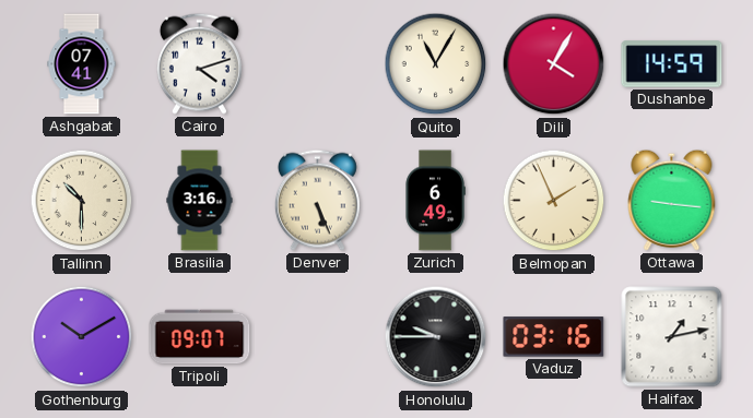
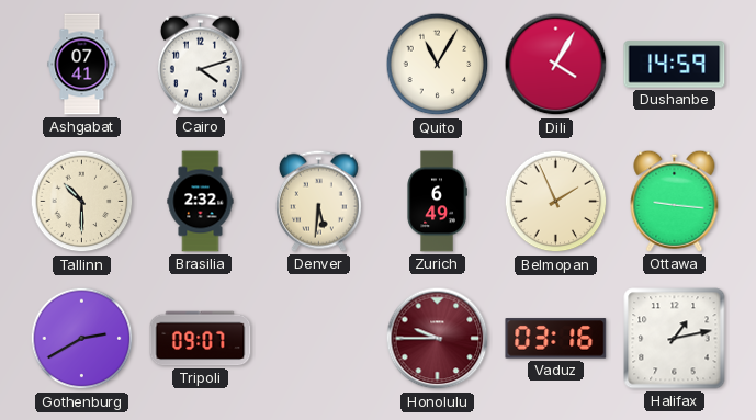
Brasilia: 3:16 -> 2:32 (201, 202)
Denver: 5:26 -> 5:31 (318, 201)
Gothenburg: 10:10 -> 2:40 (82, 339)
Honolulu dial: black -> burgundy (438, 339)
